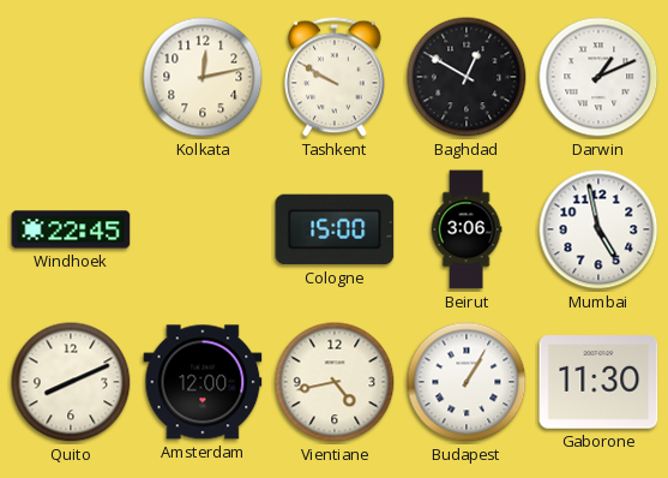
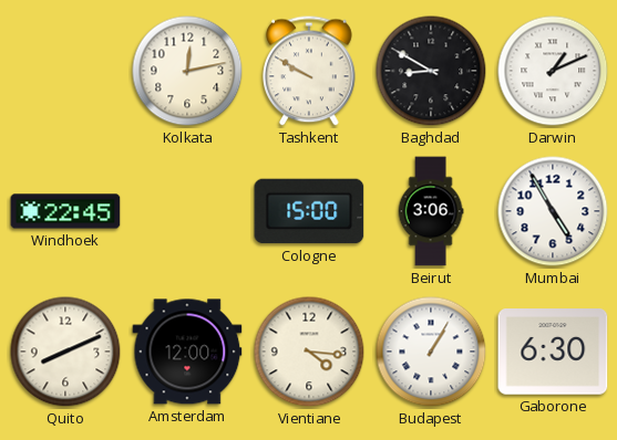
Baghdad: 12:50 -> 8:50 (431, 71)
Mumbai: 4:58 -> 4:55 (553, 211)
Vientiane: 4:43 -> 4:16 (309, 352)
Gaborone: 11:30 -> 6:30 (553, 352)
